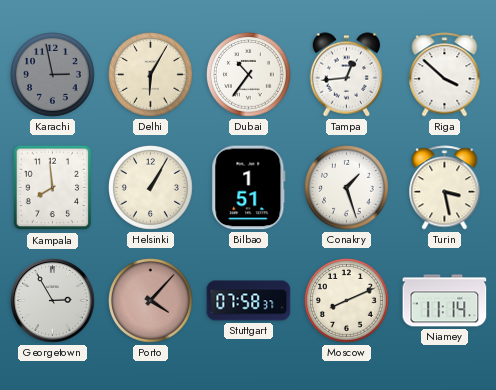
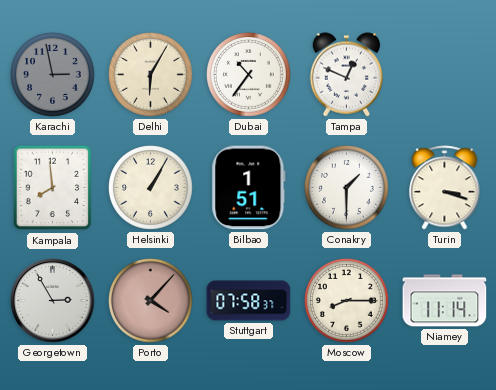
Tampa: 12:44 -> 12:49 (347, 75)
Riga: 3:52 -> none (445, 75)
Conakry: 1:27 -> 1:30 (347, 188)
Turin: 3:28 -> 3:18 (445, 188)
Moscow: 8:11 -> 8:15 (347, 301)
